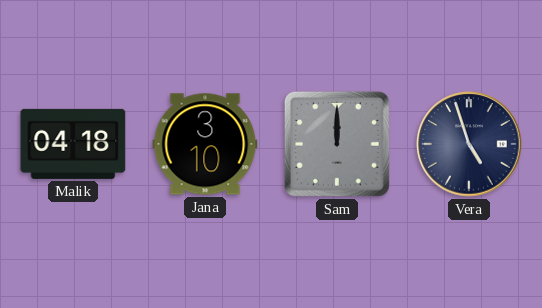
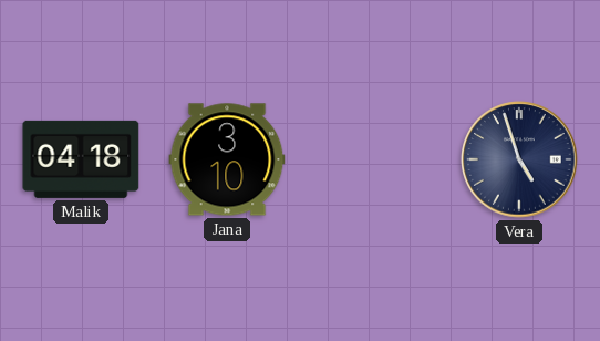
Sam: 12:00 -> none (337, 144)
